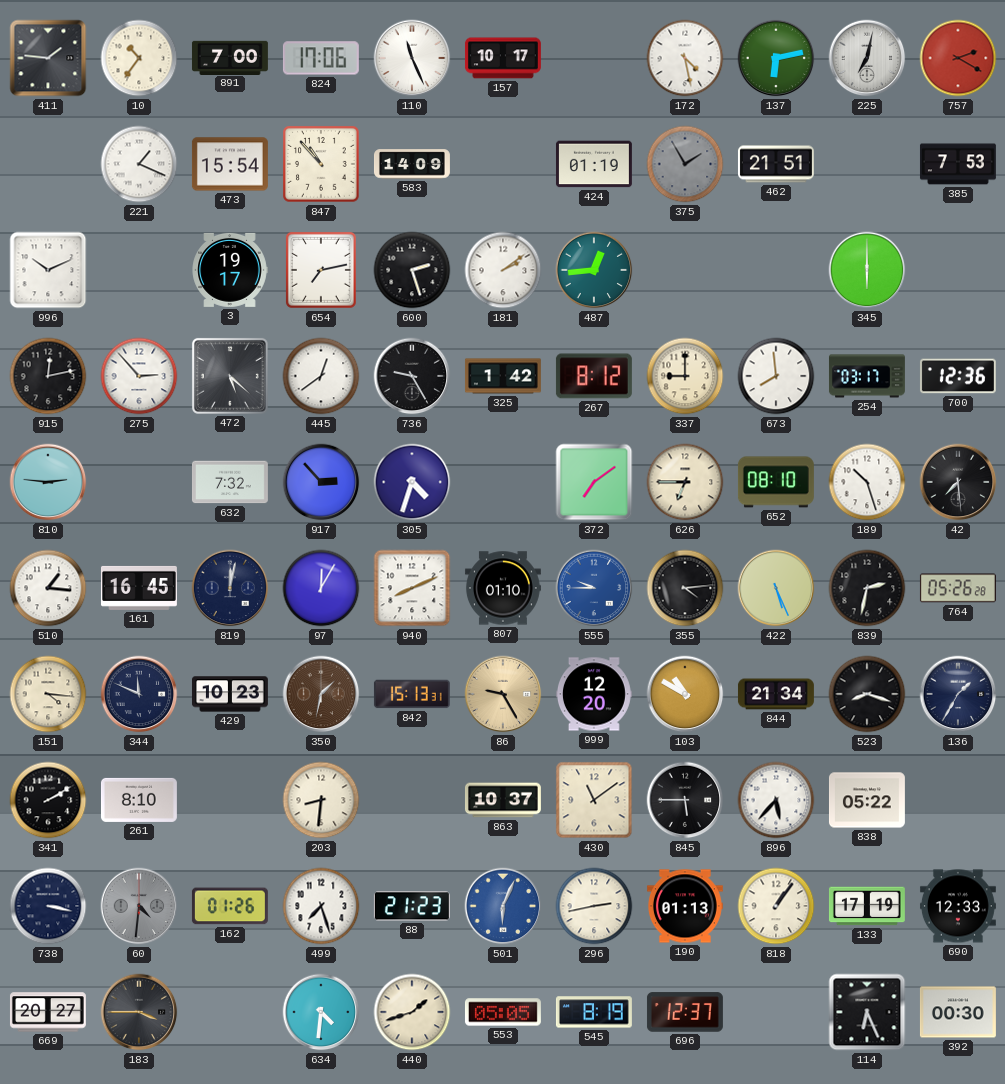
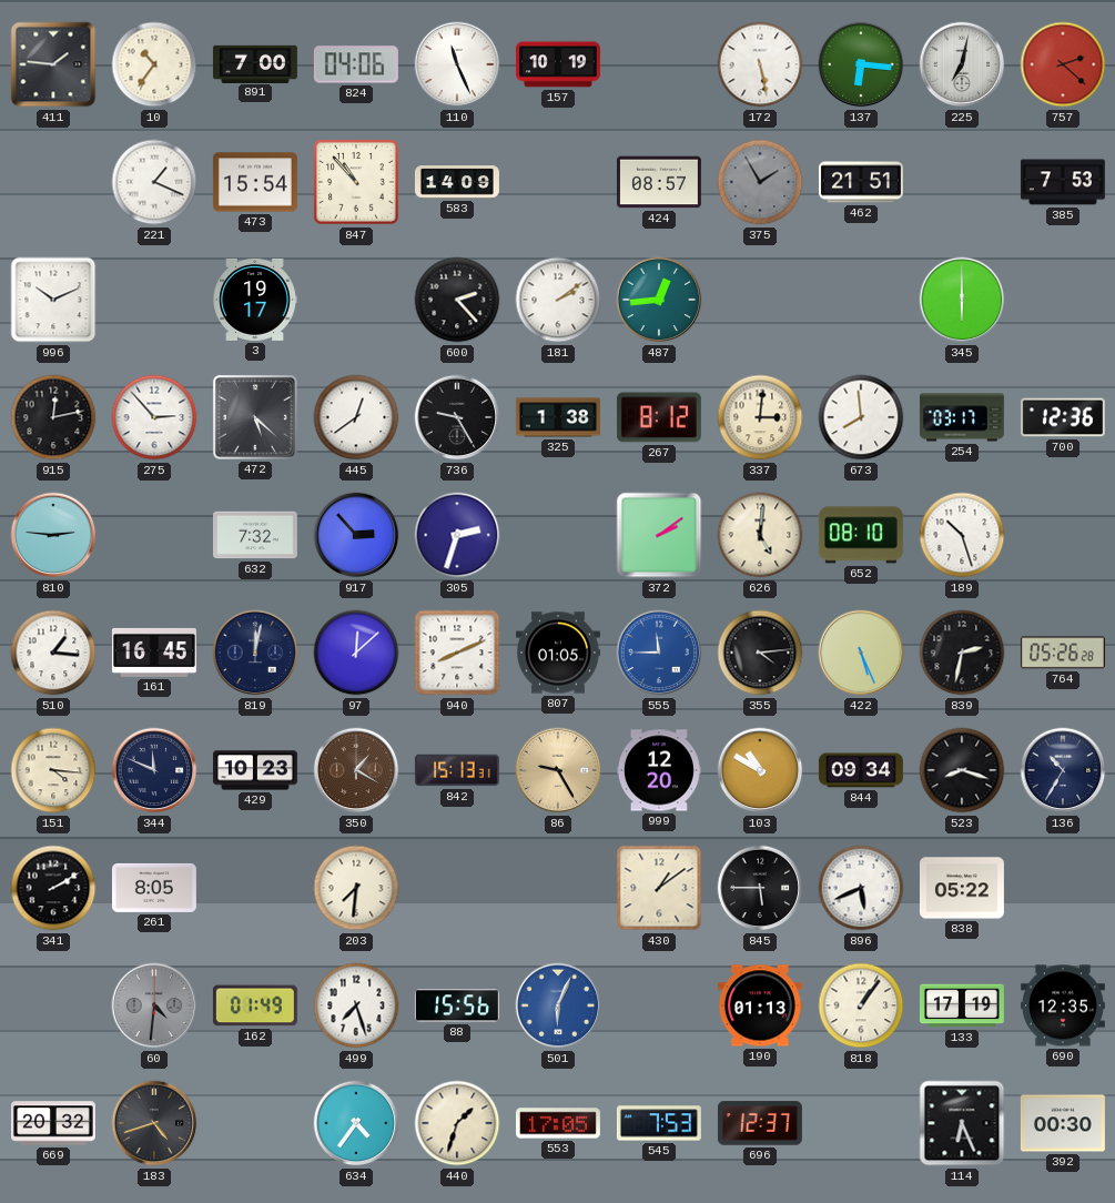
824: 17:06 -> 04:06 (356, 64)
157: 10:17 -> 10:19 (558, 64)
172: 4:28 -> 5:28 (760, 64)
137: 6:13 -> 6:16 (861, 64)
757: 2:20 -> 2:22 (1063, 64)
424: 01:19 -> 08:57 (659, 182)
654: 7:13 -> none (321, 270)
600: 2:27 -> 2:23 (457, 300)
325: 1:42 -> 1:38 (558, 417)
337: 9:00 -> 3:01 (760, 417)
305: 4:33 -> 2:33 (457, 535)
372: 7:09 -> 2:09 (659, 535)
626: 6:45 -> 5:01 (760, 535)
42: 7:29 -> none (958, 482)
97: 12:05 -> 12:08 (356, 653)
807: 01:10 -> 01:05 (558, 653)
555: 9:45 -> 11:45 (659, 653)
350: 1:32 -> 1:20 (356, 770)
844: 21:34 -> 09:34 (861, 770)
136: 1:35 -> 10:35 (1063, 770)
261: 8:10 -> 8:05 (154, 888)
203: 8:31 -> 7:31 (356, 888)
863: 10:37 -> none (503, 800)
430: 11:09 -> 1:09 (659, 888)
896: 5:37 -> 5:41 (861, 888)
738: 3:17 -> none (48, 906)
162: 01:26 -> 01:49 (255, 1005)
88: 21:23 -> 15:56 (457, 1005)
296: 2:43 -> none (594, 906)
690: 12:33 -> 12:35 (1063, 1005)
669: 20:27 -> 20:32 (53, 1123)
183: 3:45 -> 4:42 (154, 1123)
634: 4:31 -> 4:36 (356, 1123)
440: 1:42 -> 1:33 (457, 1123)
553: 05:05 -> 17:05 (558, 1123)
545: 8:19 -> 7:53 (659, 1123)
